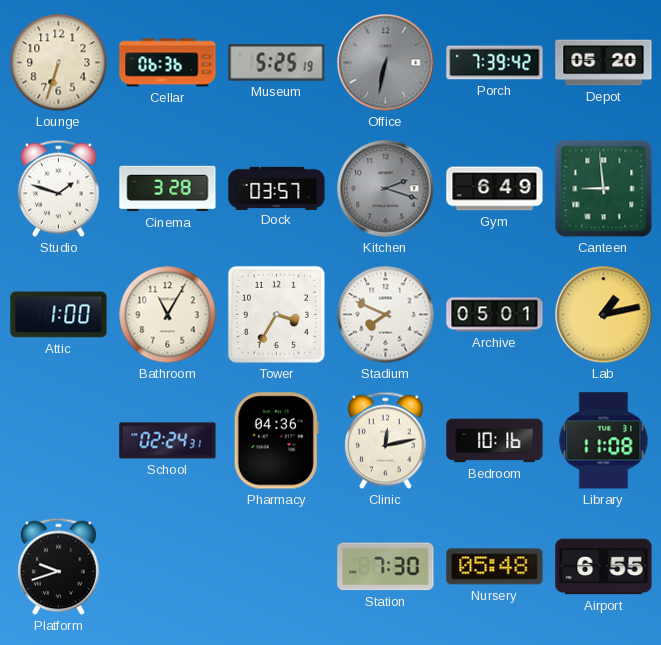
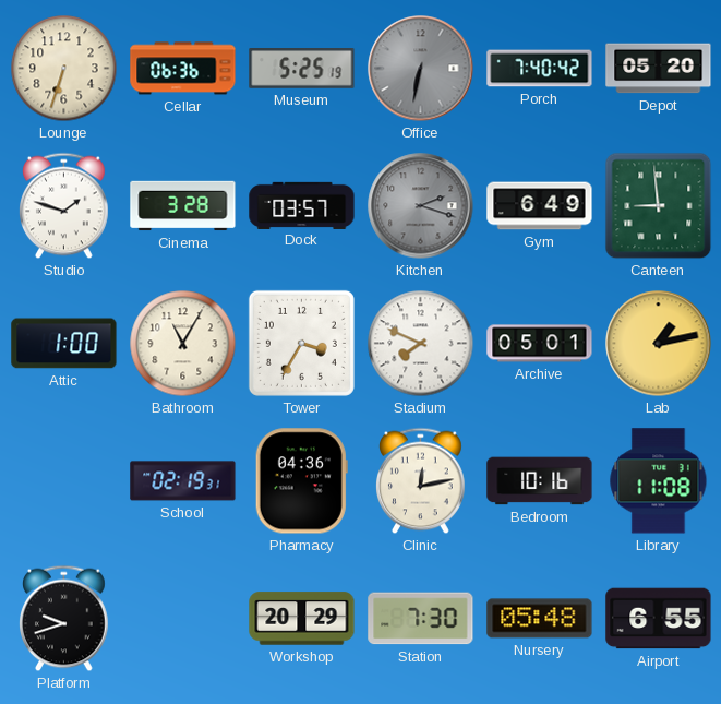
Porch: 7:39 -> 7:40 (540, 69)
School: 02:24 -> 02:19 (183, 481)
Workshop: none -> 20:29 (302, 619)
